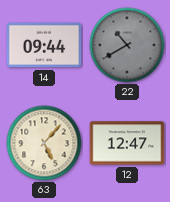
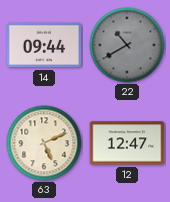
63: 5:07 -> 5:11 (44, 143)
